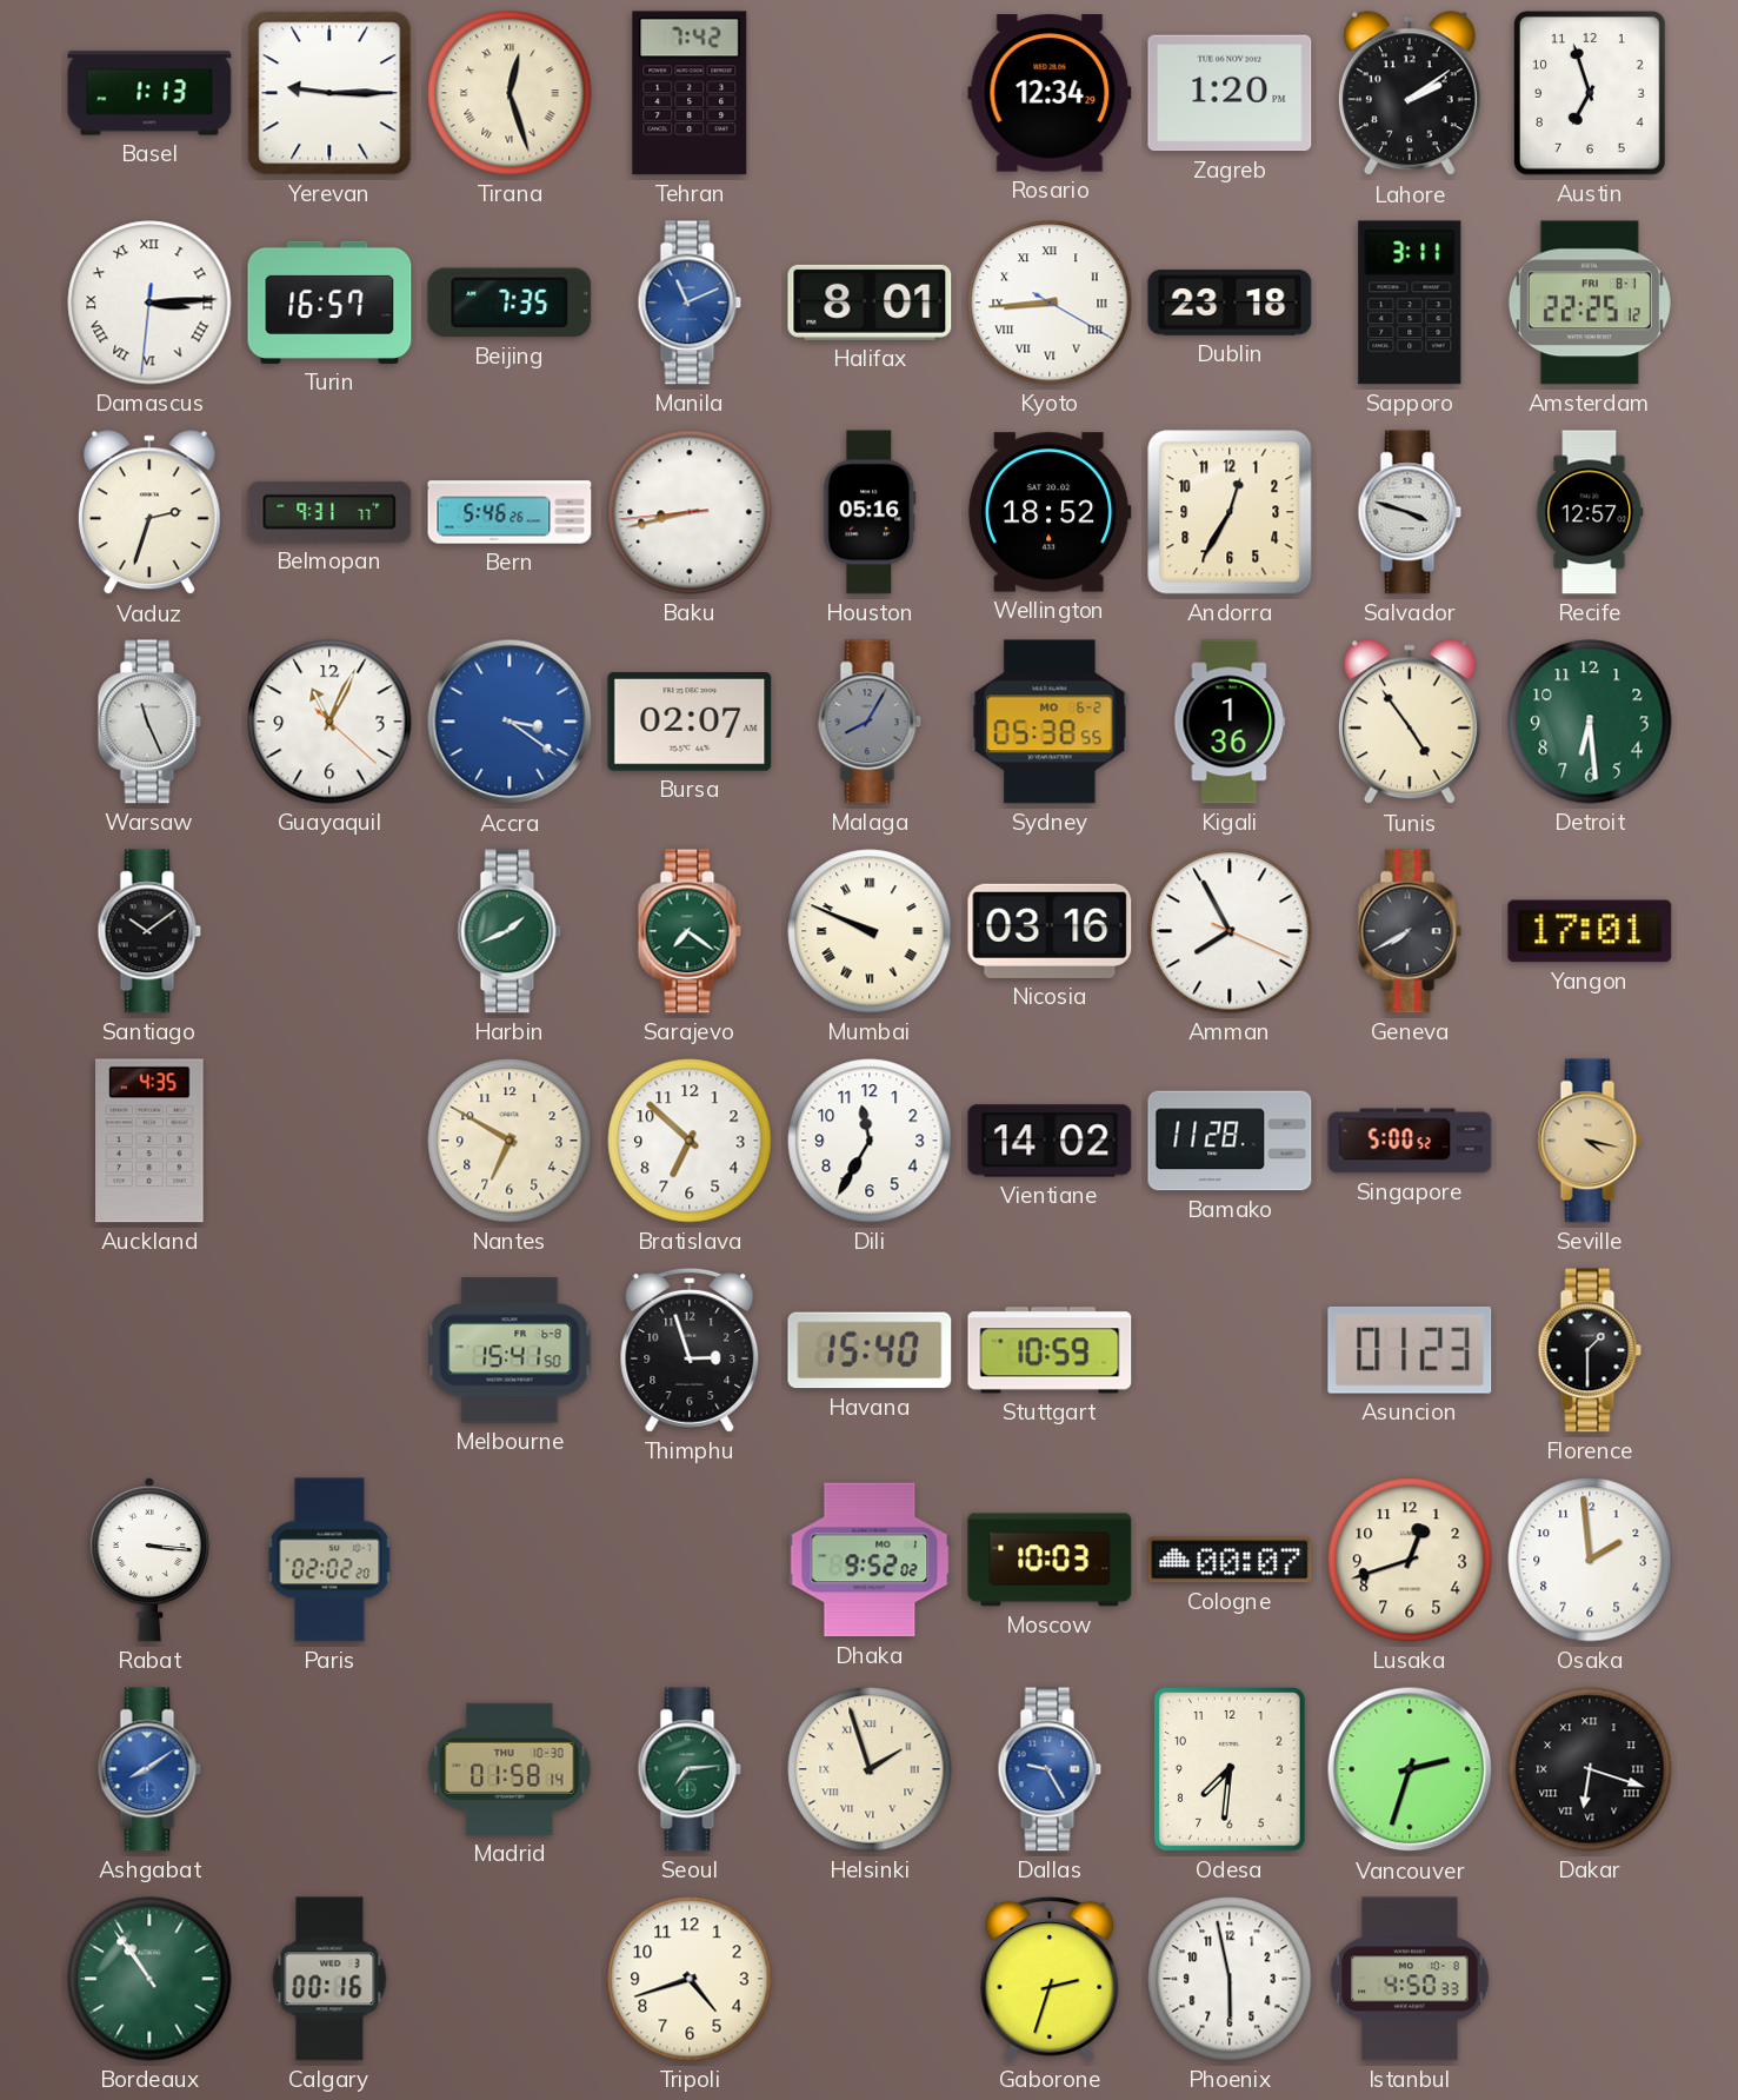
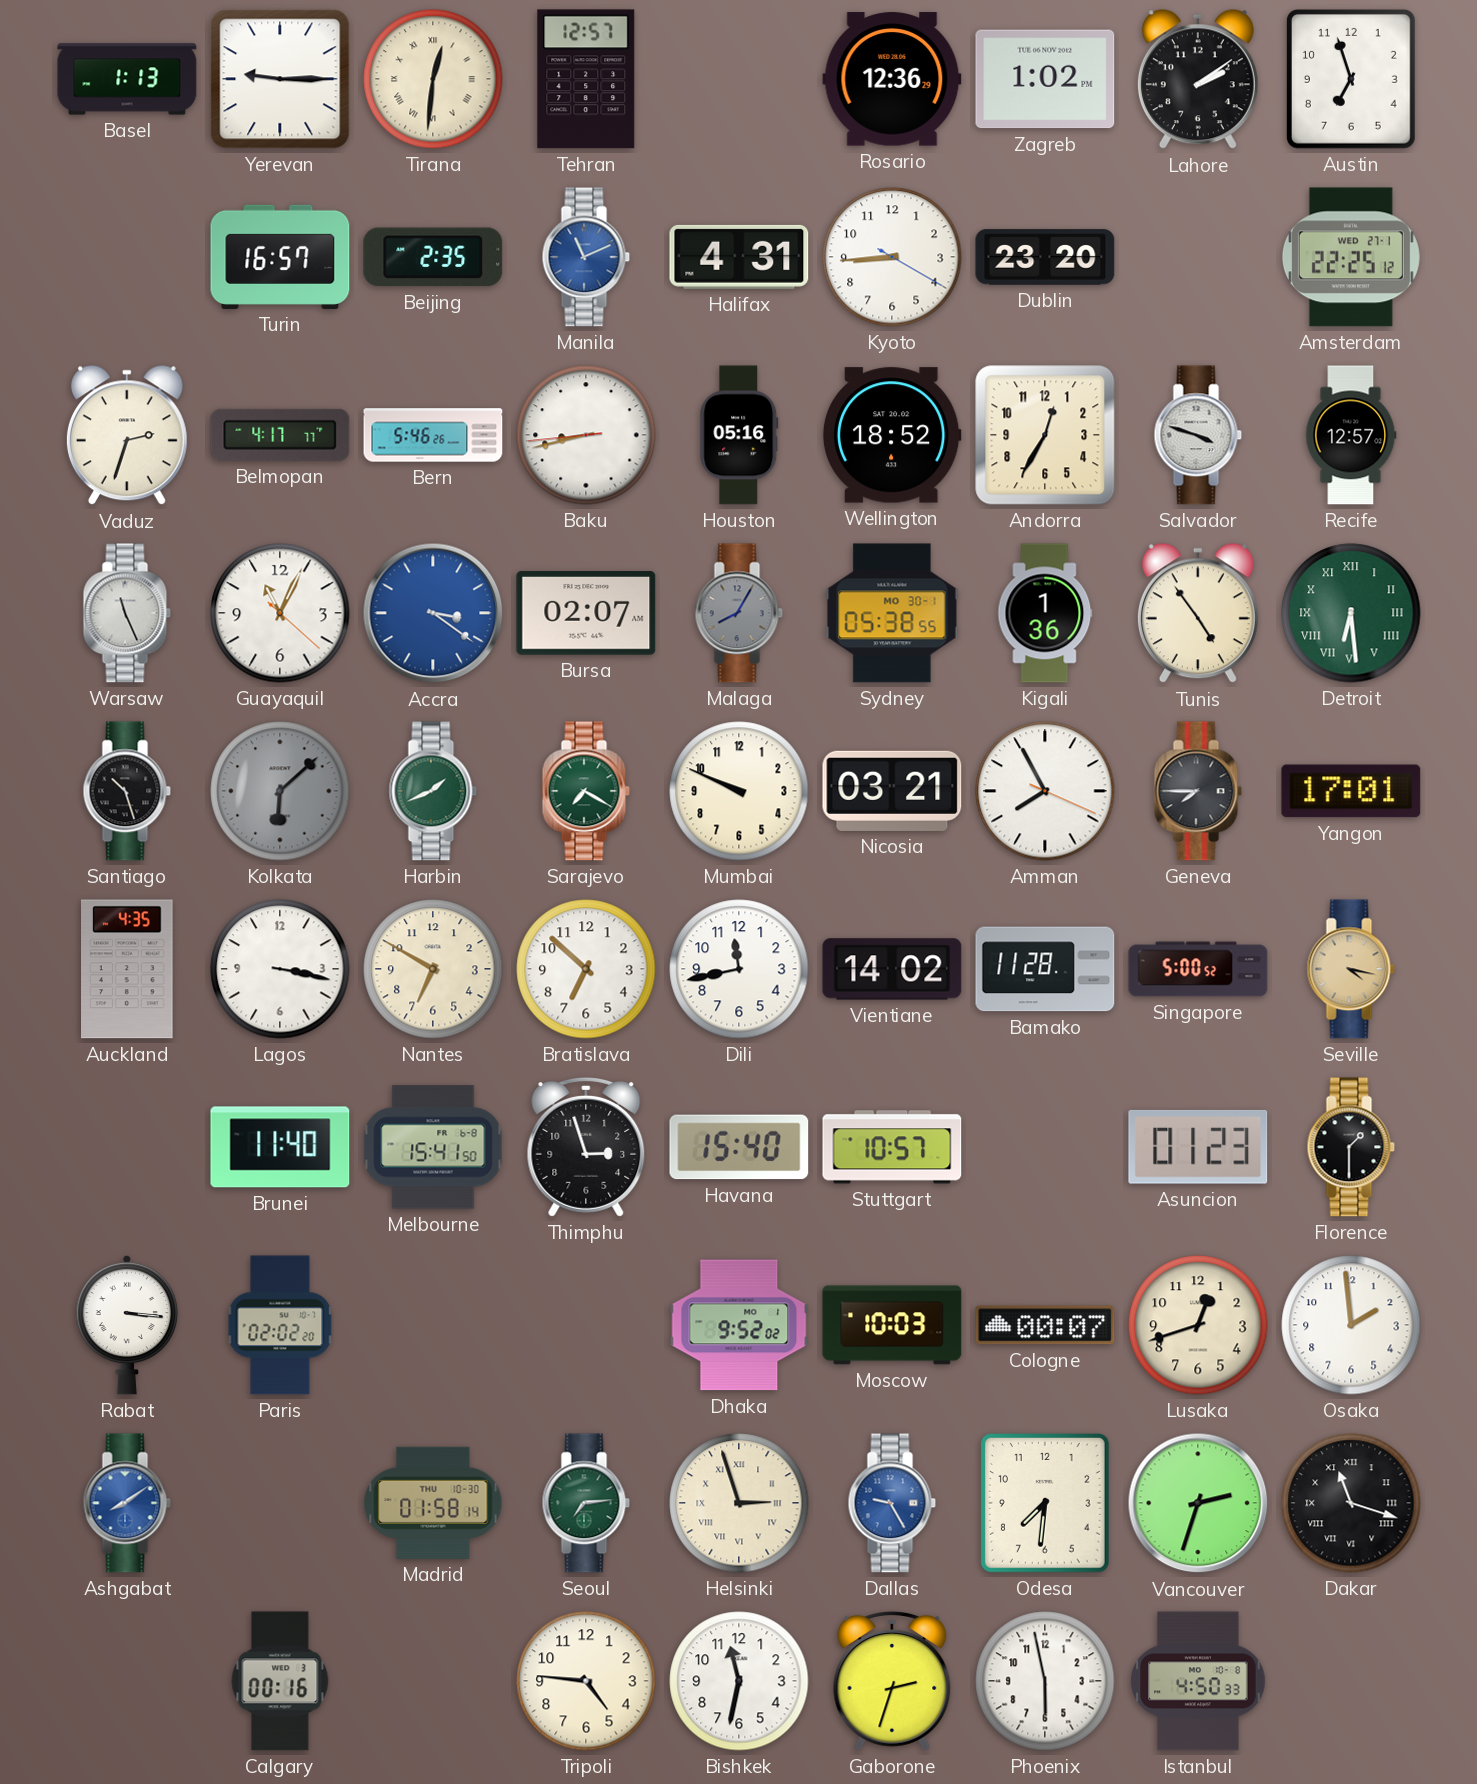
Tirana: 12:27 -> 12:31 (433, 79)
Tehran: 7:42 -> 12:57 (586, 79)
Rosario: 12:34 -> 12:36 (892, 79)
Zagreb: 1:20 -> 1:02 (1045, 79)
Damascus: 3:14 -> none (149, 303)
Beijing: 7:35 -> 2:35 (433, 257)
Halifax: 8:01 -> 4:31 (739, 257)
Kyoto numerals: Roman -> Arabic (892, 257)
Dublin: 23:18 -> 23:20 (1045, 257)
Sapporo: 3:11 -> none (1410, 303)
Amsterdam date: FRI 8-1 -> WED 27-1 (1351, 257)
Belmopan: 9:31 -> 4:17 (280, 435)
Sydney date: MO 6-2 -> MO 30-1 (892, 613)
Detroit numerals: Arabic -> Roman (1351, 613)
Santiago: 10:09 -> 10:27 (127, 791)
Kolkata: none -> 6:08 (280, 791)
Sarajevo: 7:21 -> 7:20 (586, 791)
Mumbai numerals: Roman -> Arabic (739, 791)
Nicosia: 03:16 -> 03:21 (892, 791)
Geneva: 7:40 -> 7:45 (1198, 791)
Lagos: none -> 3:17 (280, 969)
Dili: 11:35 -> 11:43 (739, 969)
Brunei: none -> 11:40 (280, 1147)
Stuttgart: 10:59 -> 10:57 (892, 1147)
Helsinki: 1:57 -> 2:57 (739, 1503)
Dakar: 6:18 -> 11:18 (1351, 1503)
Bordeaux: 10:54 -> none (149, 1979)
Tripoli: 4:42 -> 4:46 (586, 1681)
Bishkek: none -> 11:32 (739, 1681)
